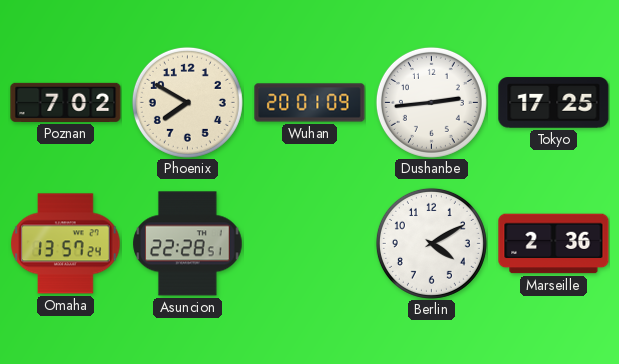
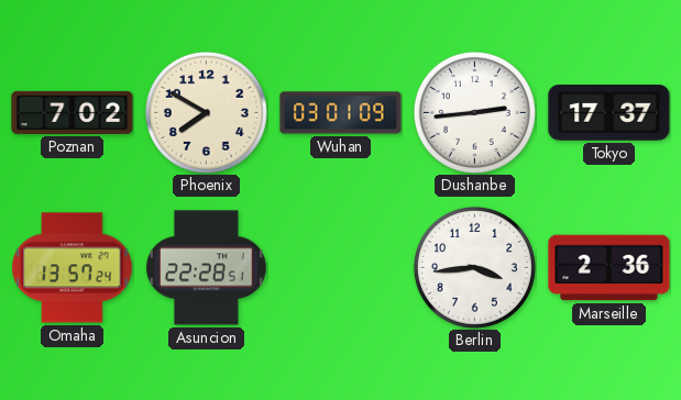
Wuhan: 20:01 -> 03:01 (341, 113)
Tokyo: 17:25 -> 17:37 (609, 113)
Berlin: 4:10 -> 3:44 (474, 267)
